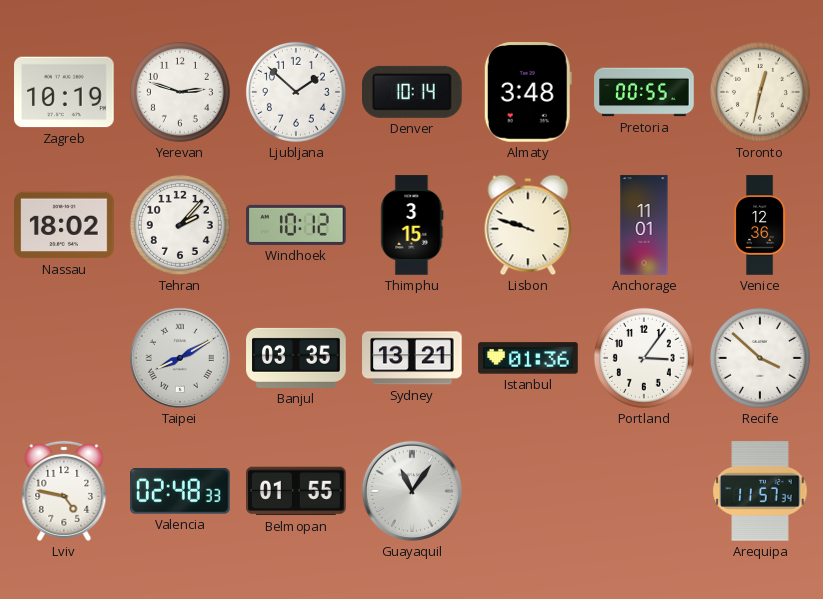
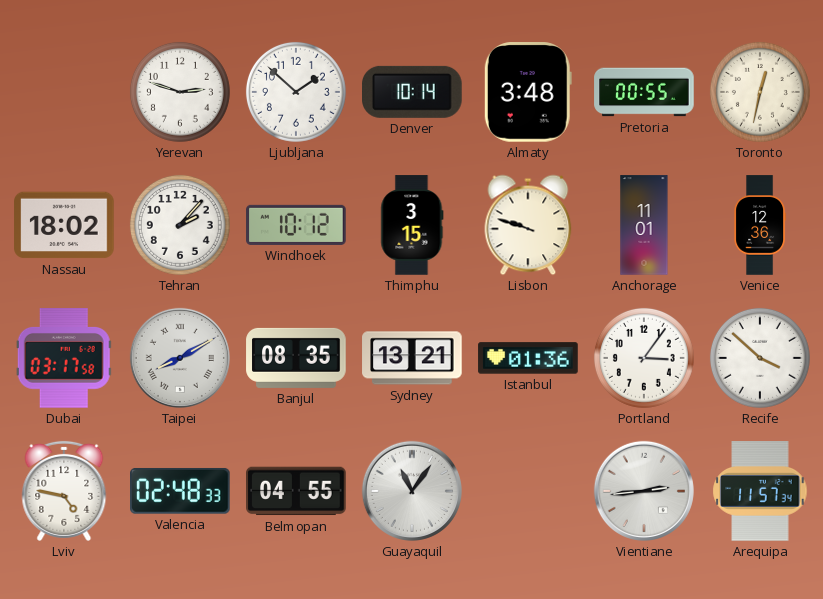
Zagreb: 10:19 -> none (64, 92)
Dubai: none -> 03:17 (64, 358)
Banjul: 03:35 -> 08:35 (296, 358)
Belmopan: 01:55 -> 04:55 (296, 491)
Vientiane: none -> 2:44 (644, 491)
